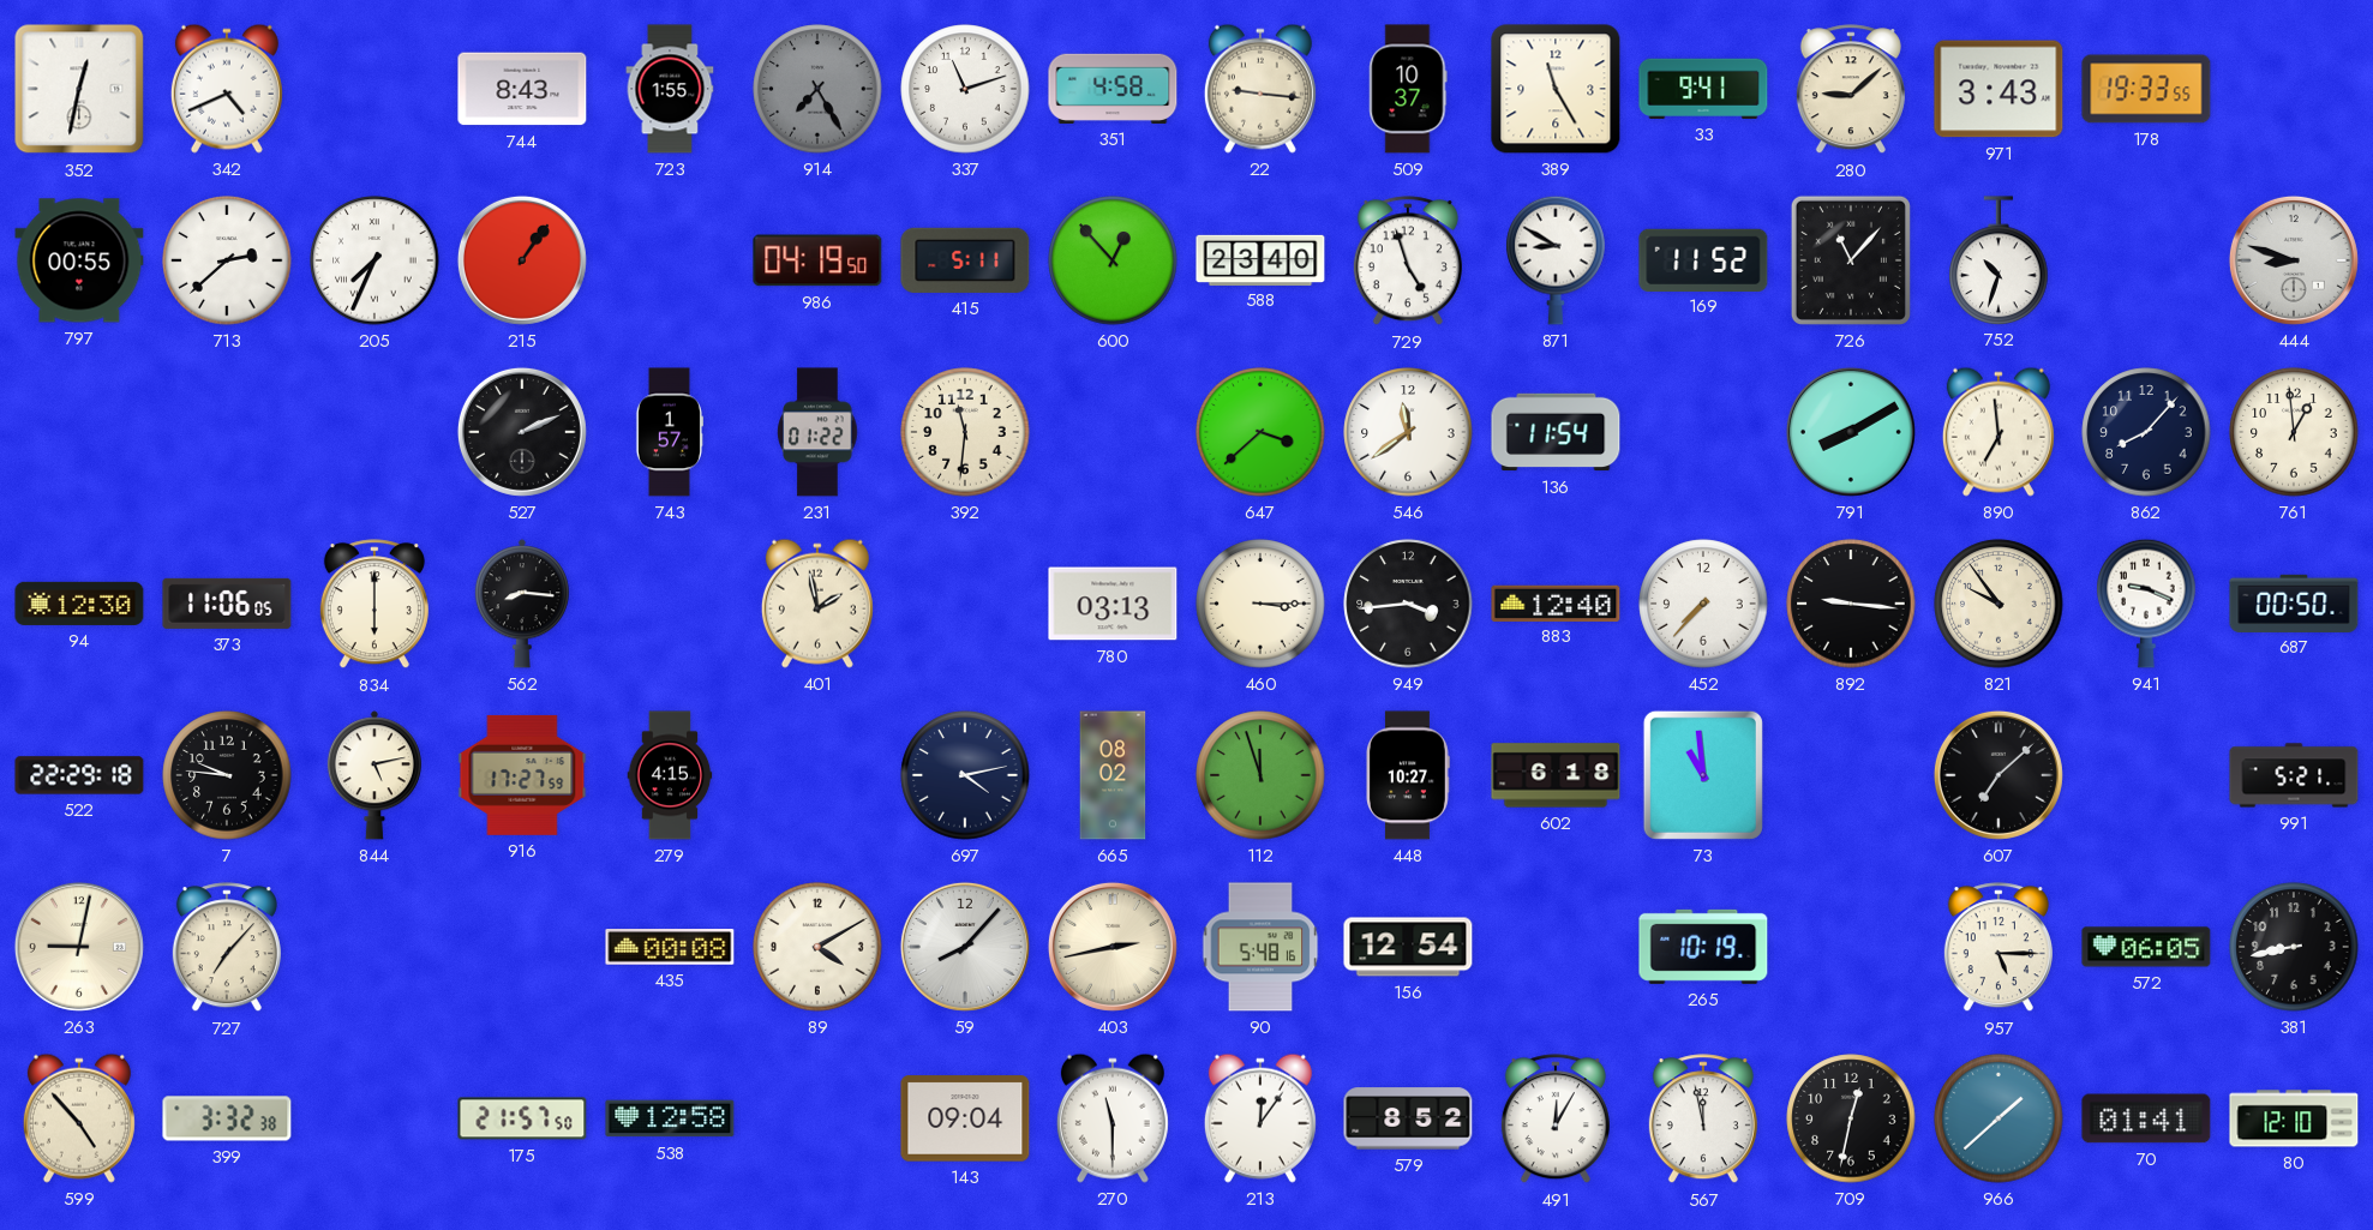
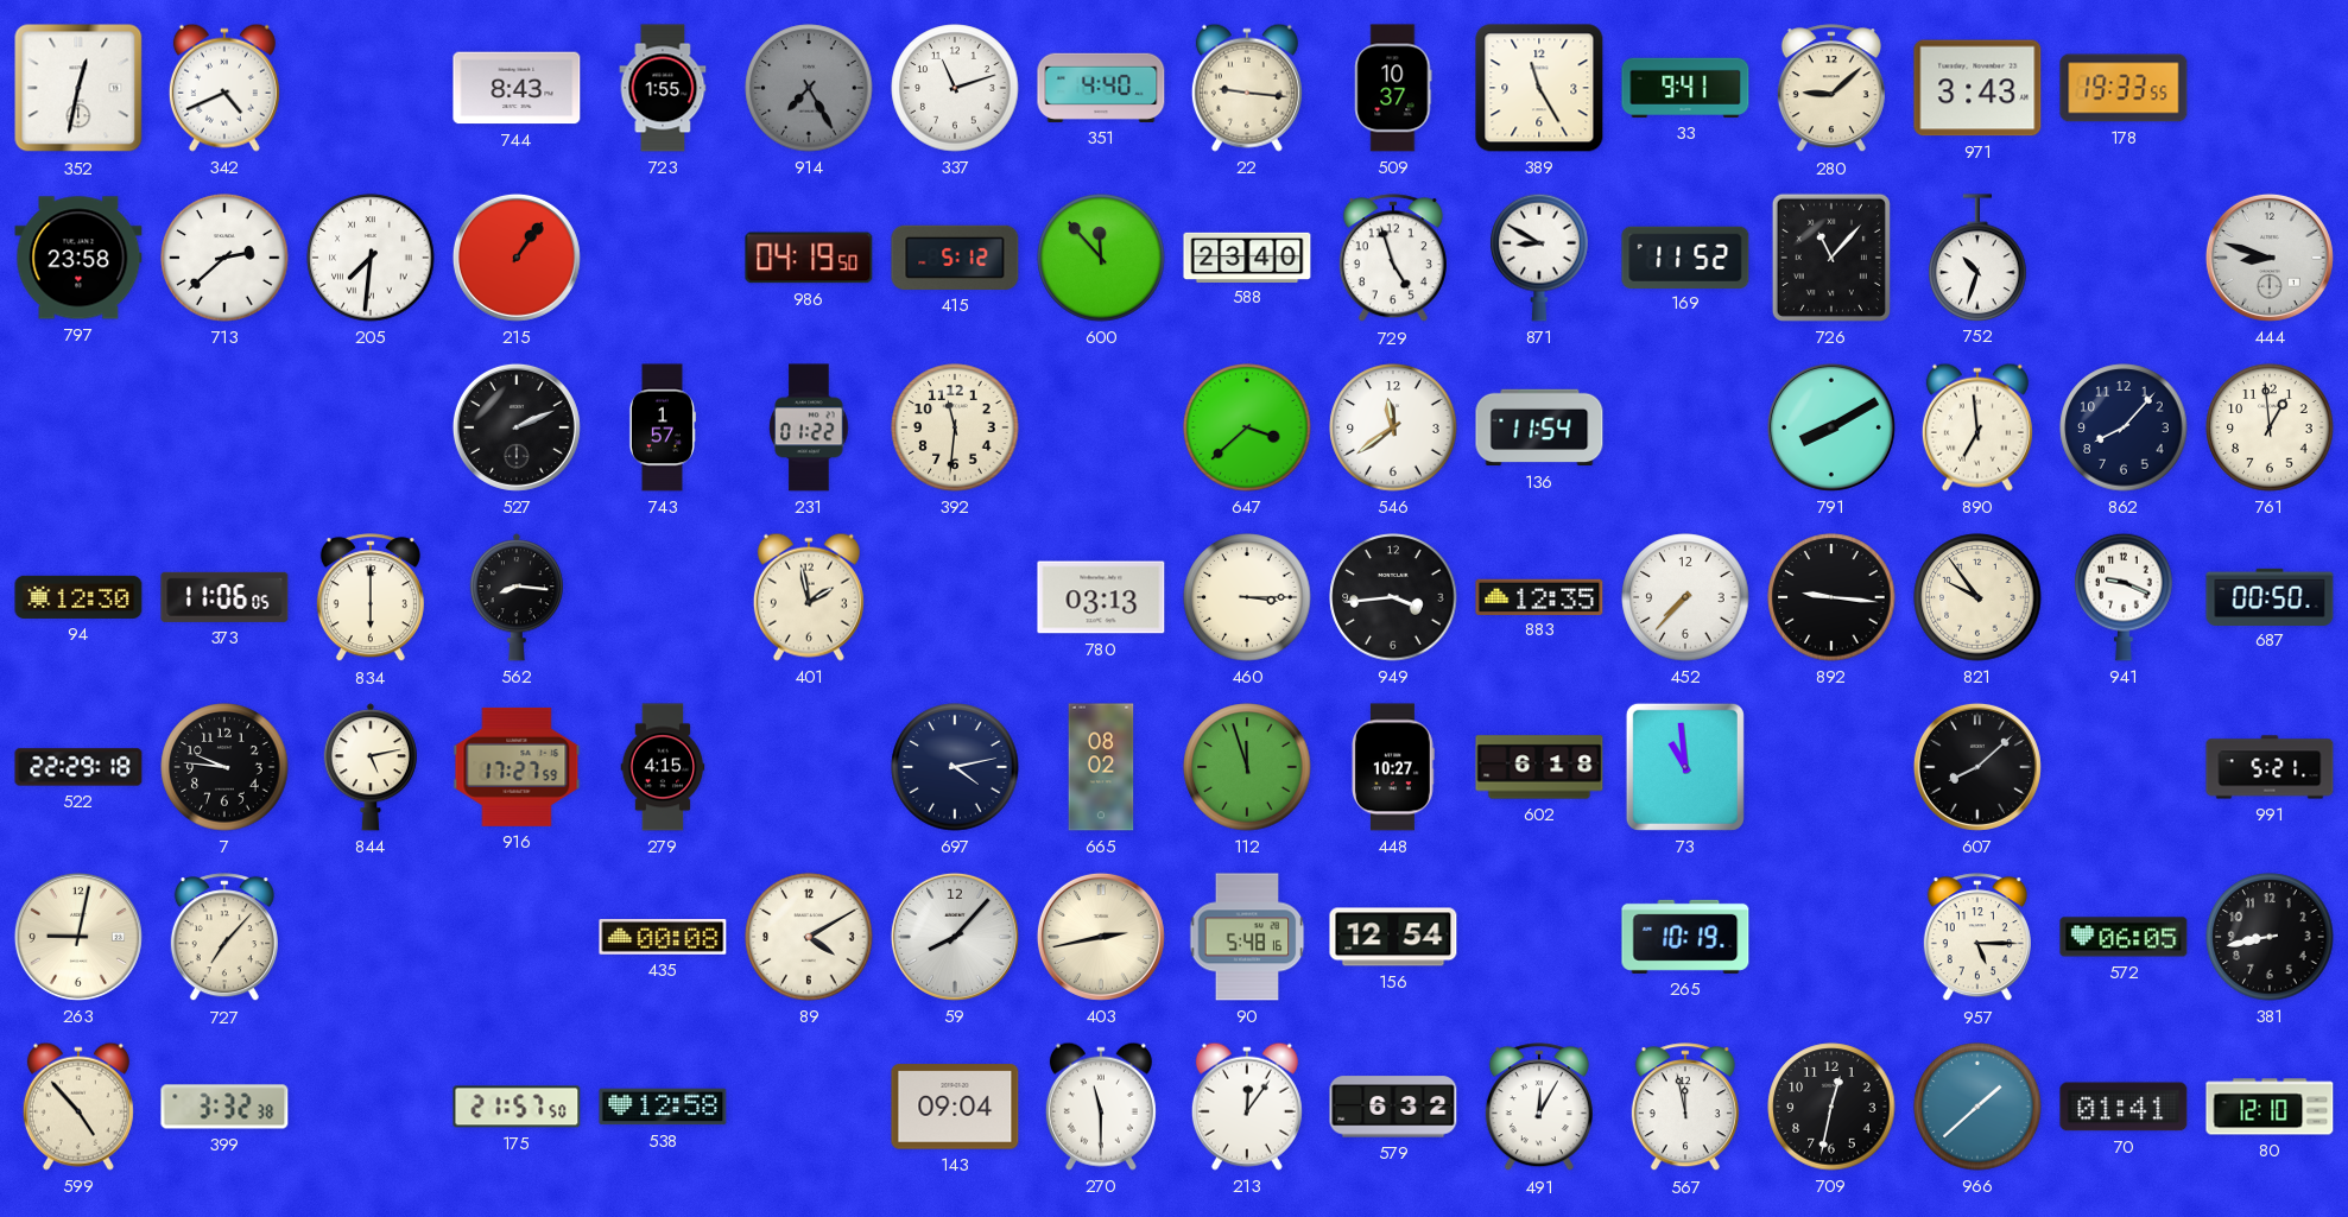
351: 4:58 -> 4:40 (1101, 88)
797: 00:55 -> 23:58 (78, 258)
205: 7:34 -> 7:31 (371, 258)
415: 5:11 -> 5:12 (955, 258)
600: 12:53 -> 11:53 (1101, 258)
883: 12:40 -> 12:35 (1539, 596)
607: 7:08 -> 8:08 (1977, 767)
579: 8:52 -> 6:32 (1393, 1107)
